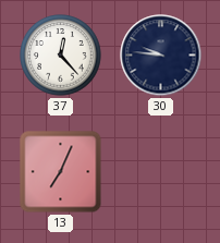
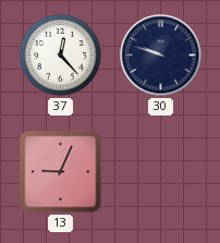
30: 9:46 -> 9:48 (161, 56)
13: 7:04 -> 9:04 (61, 172)
